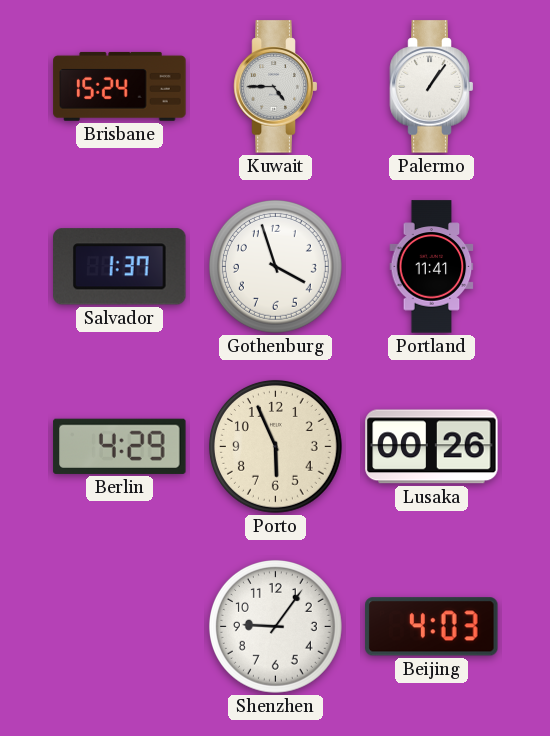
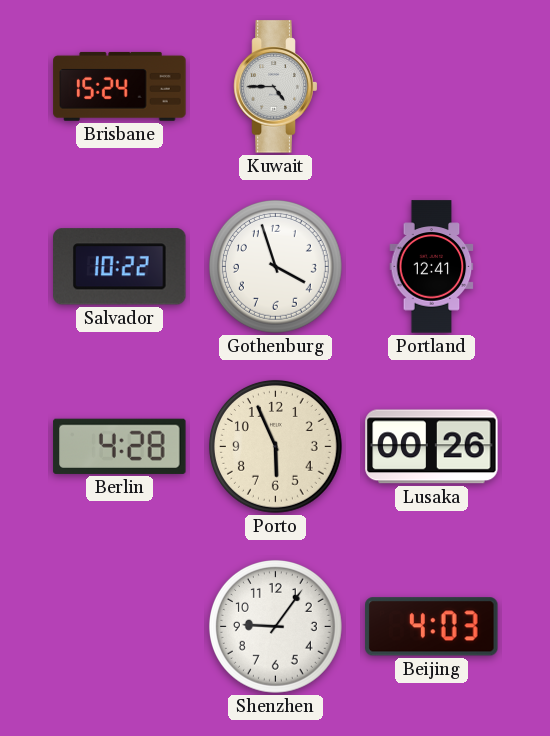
Palermo: 1:06 -> none (432, 87)
Salvador: 1:37 -> 10:22 (120, 267)
Portland: 11:41 -> 12:41 (432, 267)
Berlin: 4:29 -> 4:28 (120, 446)
